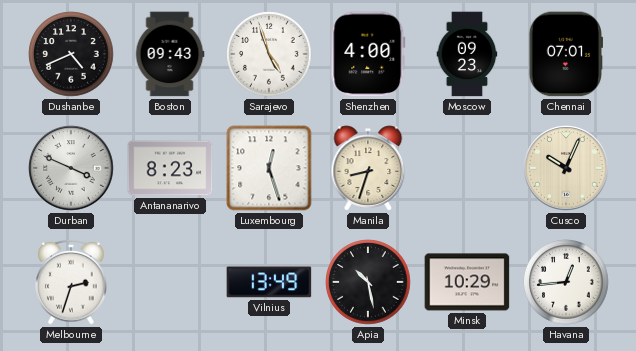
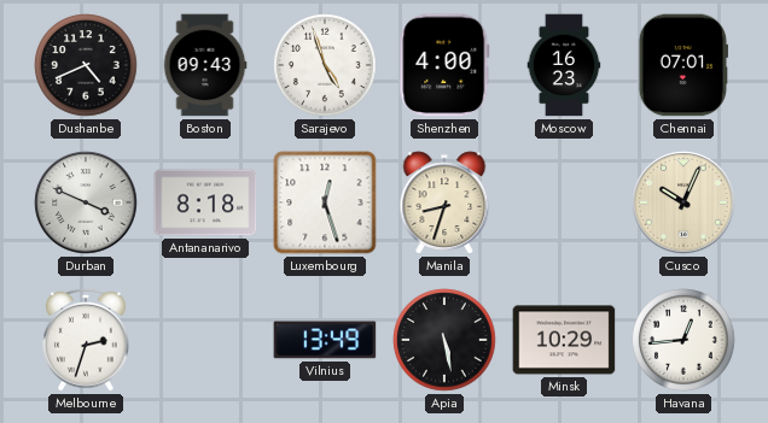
Moscow: 09:23 -> 16:23 (564, 65)
Antananarivo: 8:23 -> 8:18 (205, 202)
Apia: 10:28 -> 5:28 (444, 340)
